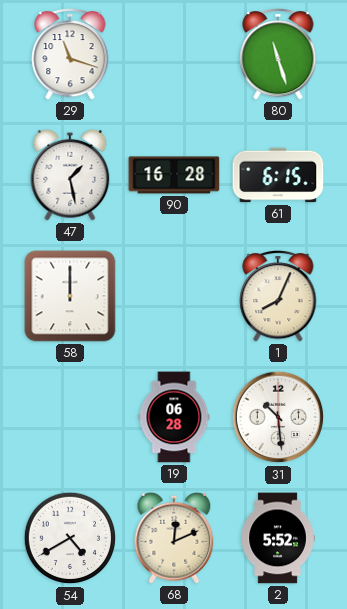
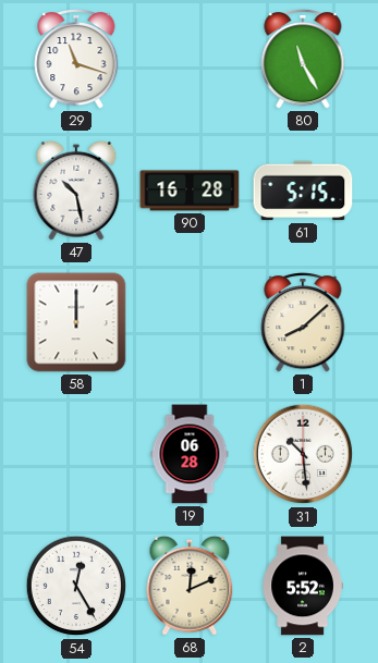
80: 11:27 -> 11:25 (303, 59)
47: 1:28 -> 10:28 (76, 191)
61: 6:15 -> 5:15 (303, 191)
1: 8:04 -> 8:08 (303, 322)
54: 4:40 -> 12:25 (76, 586)
